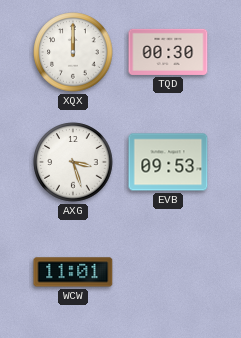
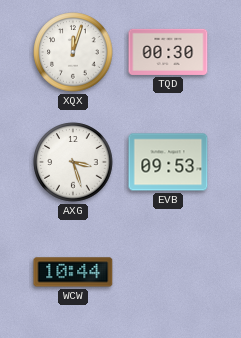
XQX: 12:00 -> 12:03 (73, 52)
WCW: 11:01 -> 10:44 (73, 272)
